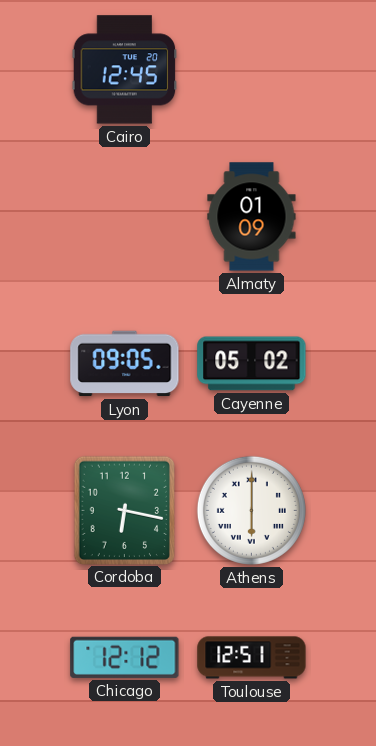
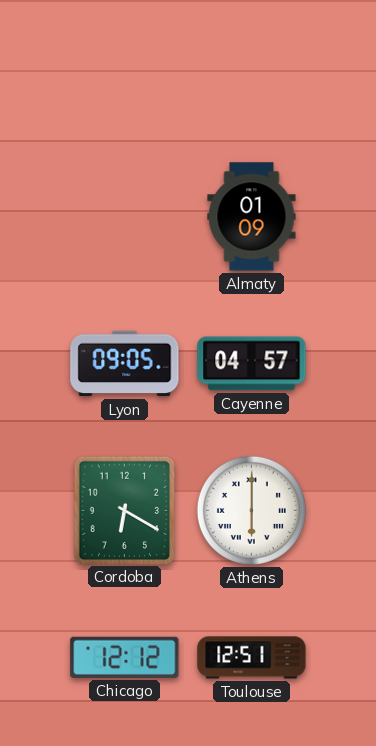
Cairo: 12:45 -> none (125, 70)
Cayenne: 05:02 -> 04:57 (252, 364)
Cordoba: 6:17 -> 6:20 (124, 510)
